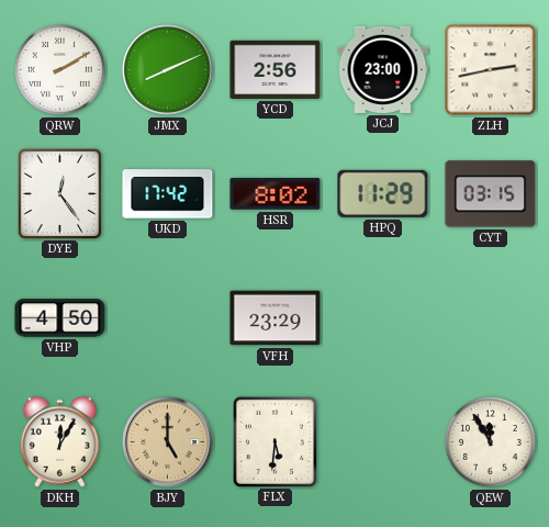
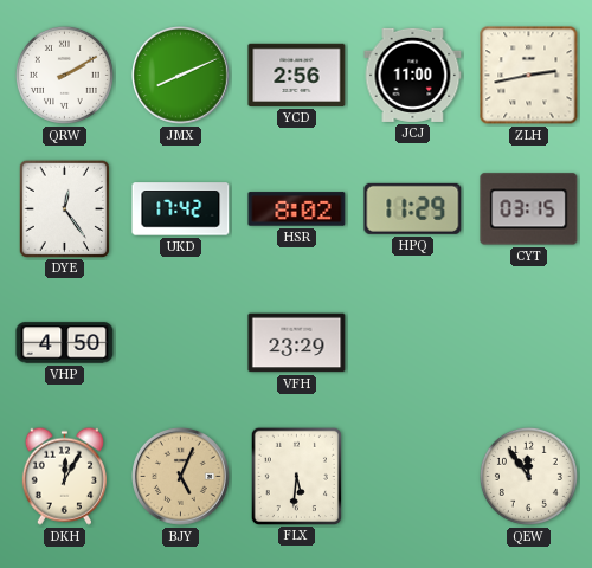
JCJ: 23:00 -> 11:00 (413, 75)
BJY: 5:00 -> 5:04 (181, 477)
QEW: 11:55 -> 11:54 (528, 476)
